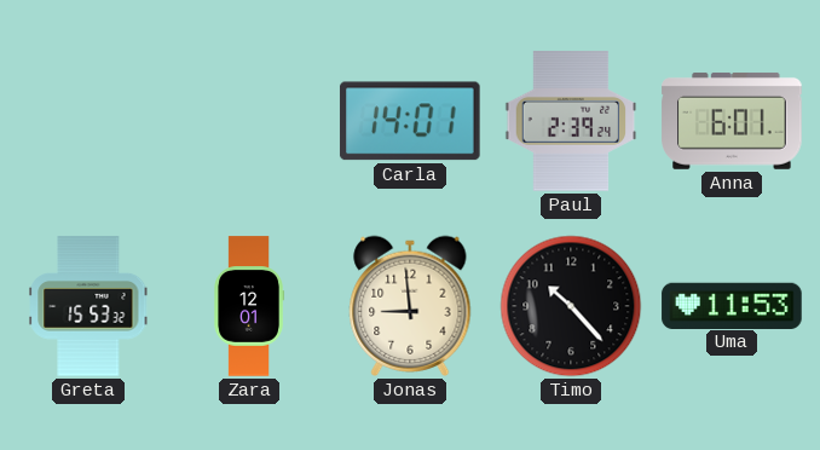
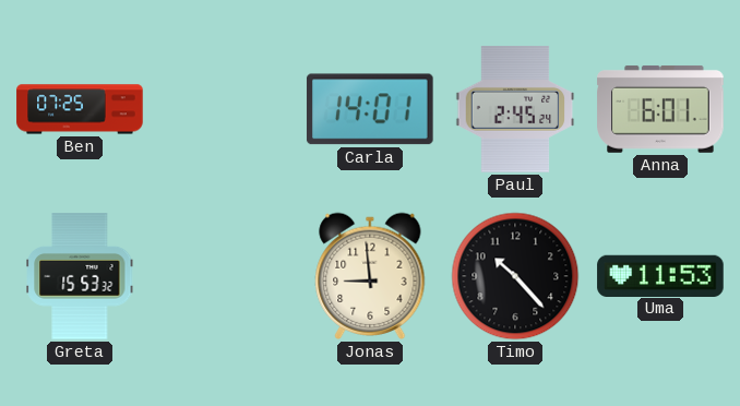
Ben: none -> 07:25 (80, 109)
Paul: 2:39 -> 2:45 (515, 109)
Zara: 12:01 -> none (248, 306)
